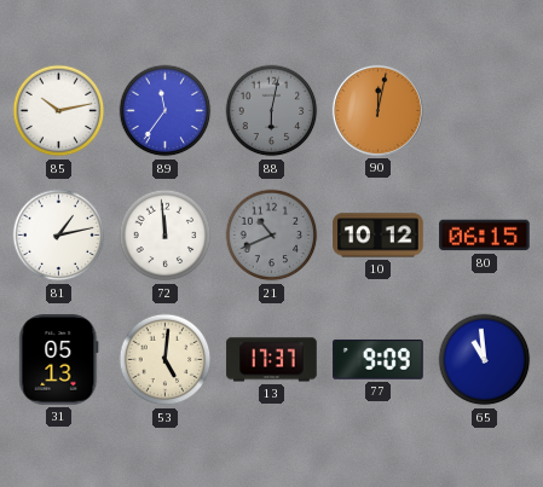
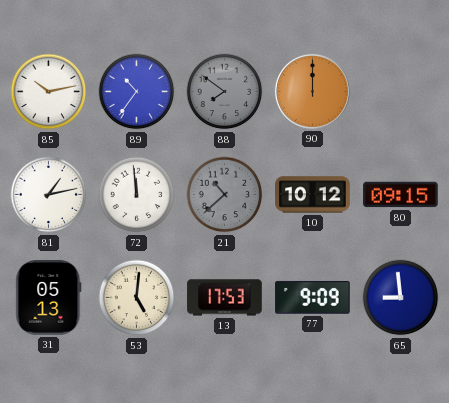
89: 11:36 -> 10:36 (137, 92)
88: 6:02 -> 7:51 (225, 92)
90: 12:02 -> 12:00 (312, 91)
21: 10:41 -> 10:38 (225, 195)
80: 06:15 -> 09:15 (401, 195)
13: 17:37 -> 17:53 (225, 298)
65: 10:59 -> 8:59 (401, 298)
